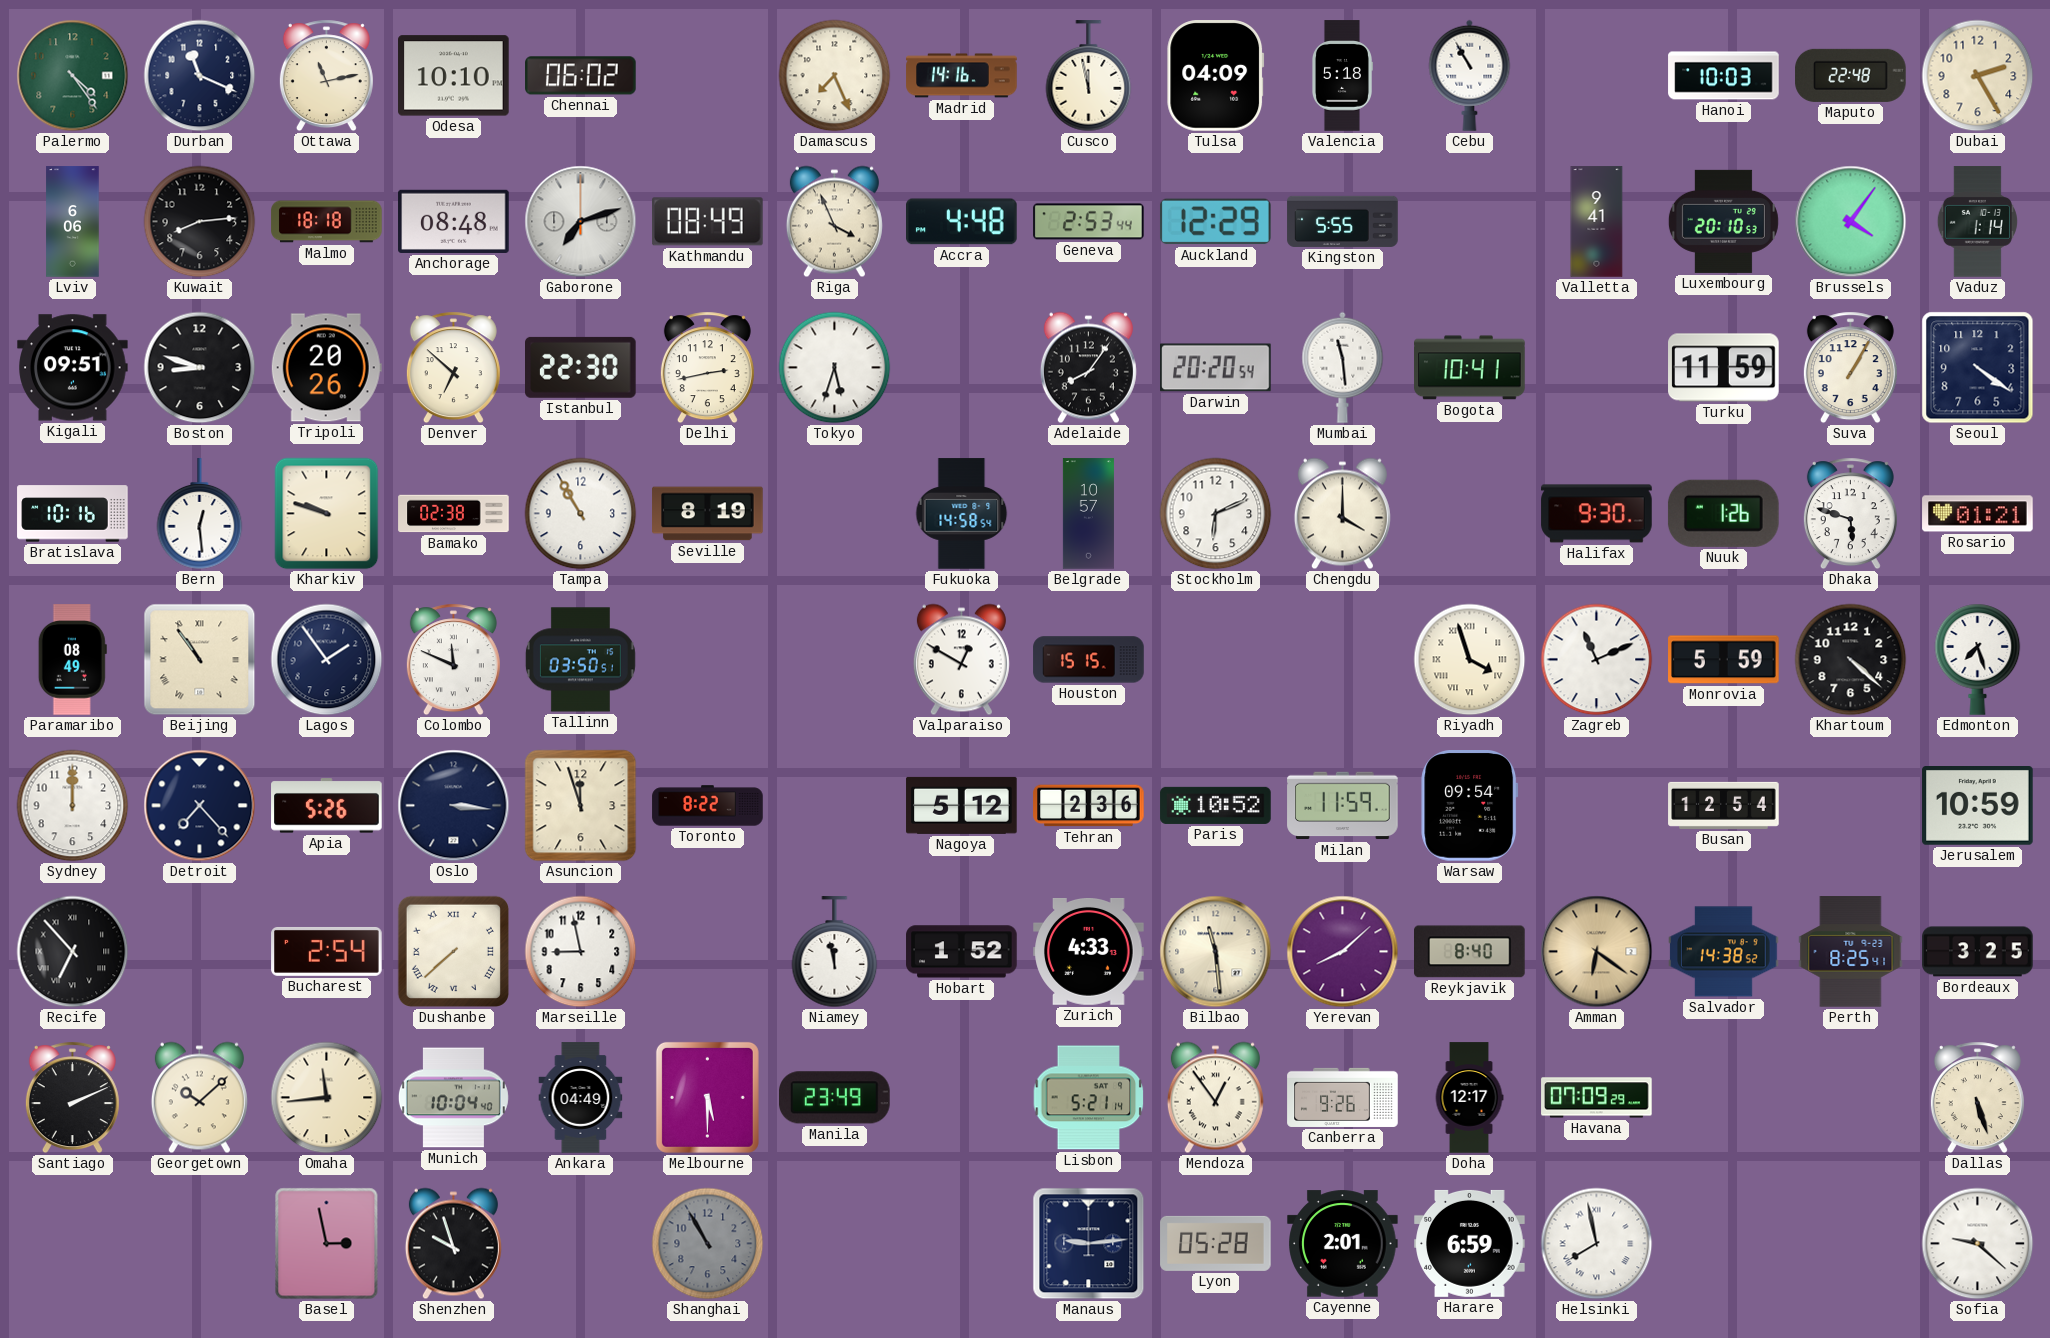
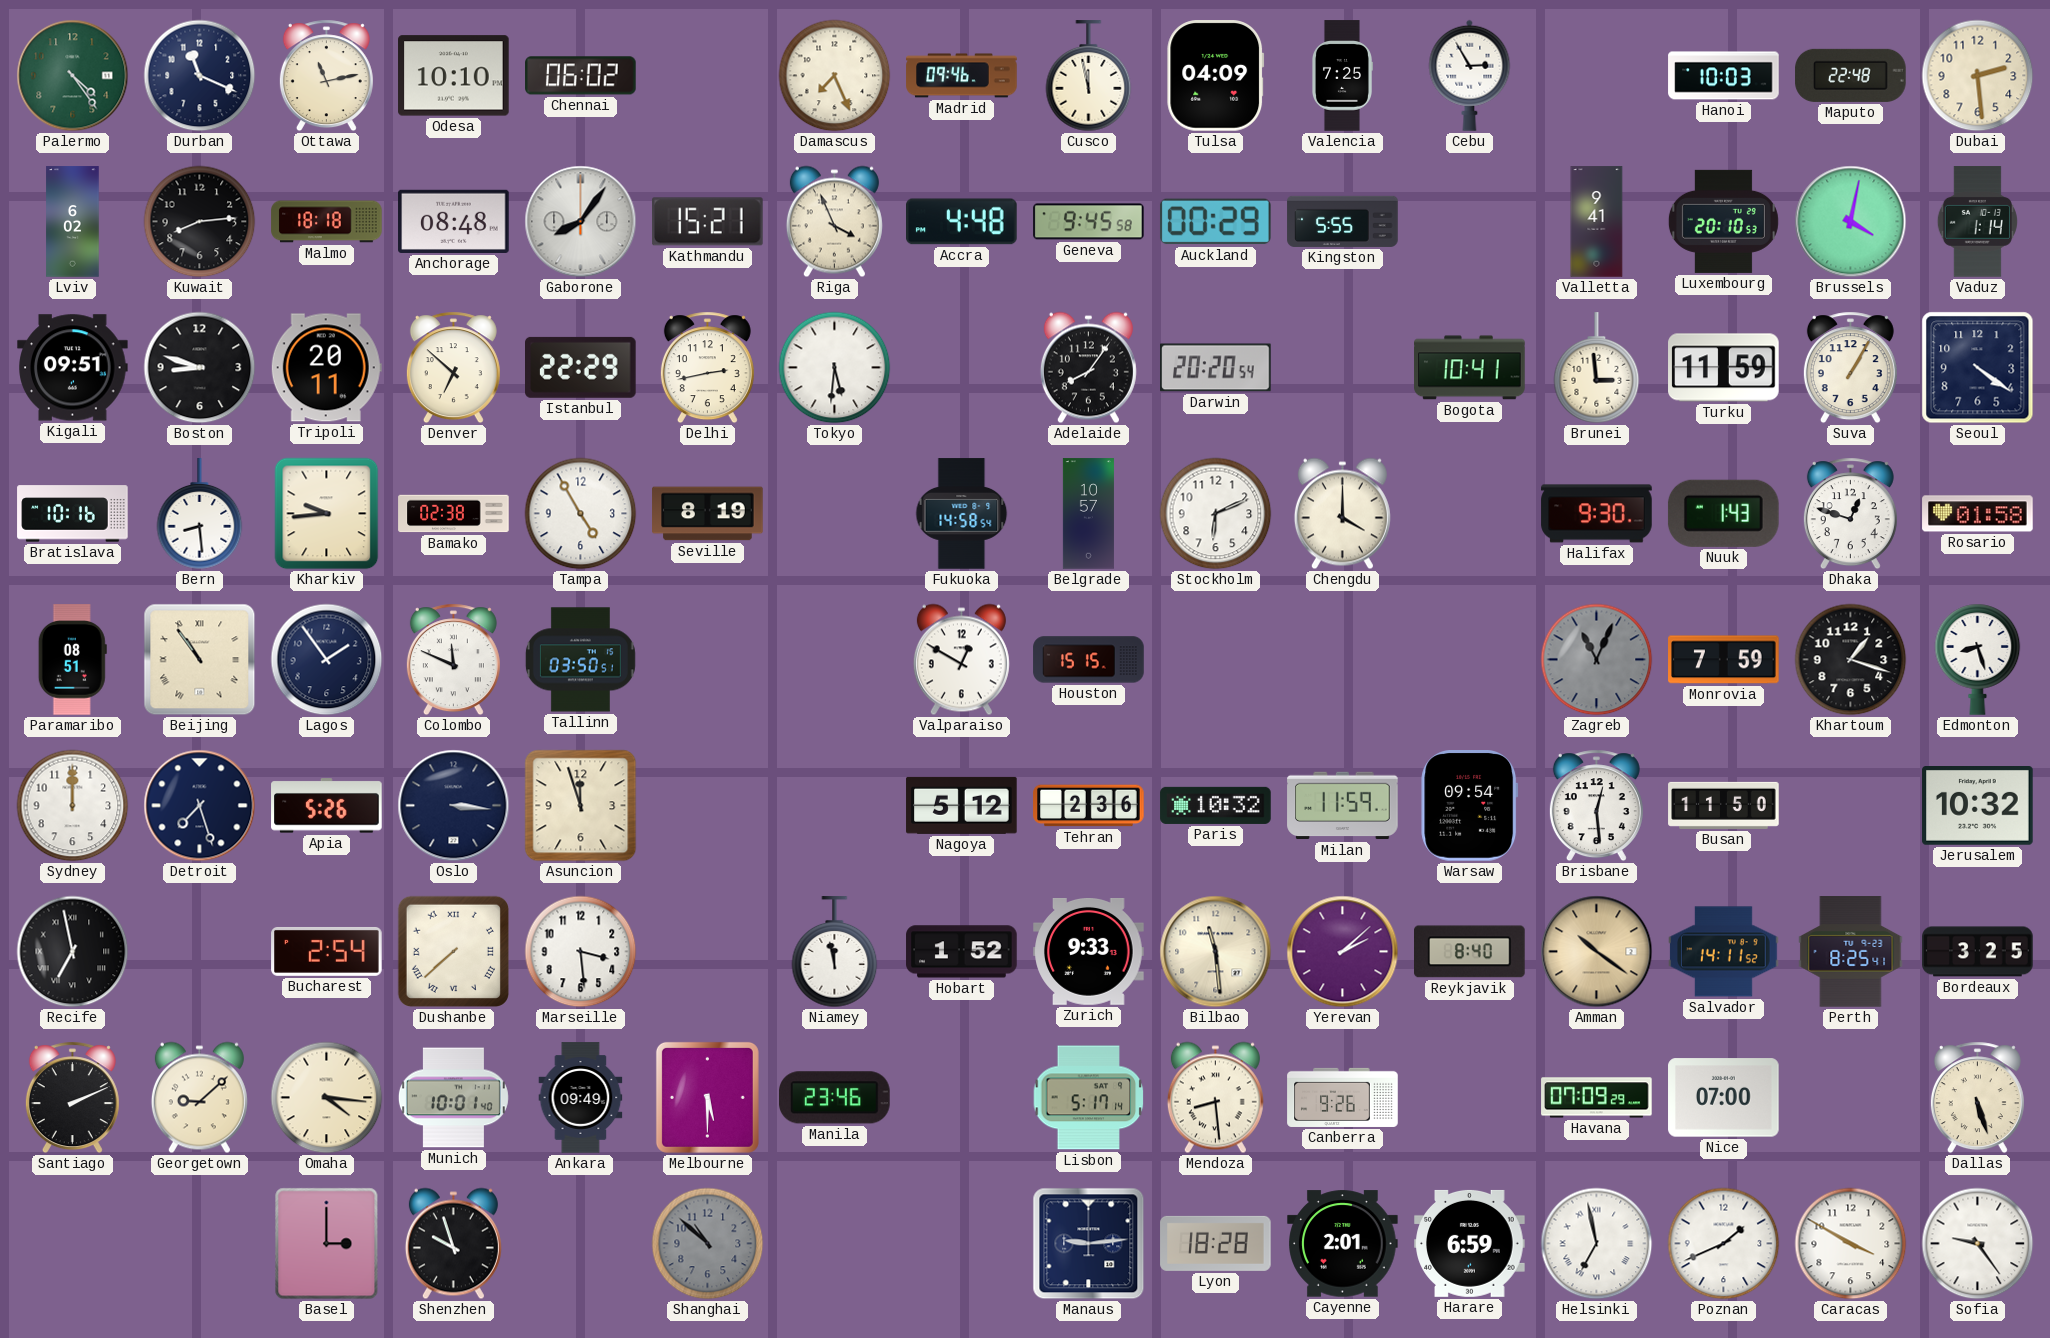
Madrid: 14:16 -> 09:46 (962, 76)
Valencia: 5:18 -> 7:25 (1341, 76)
Cebu: 10:55 -> 2:55 (1470, 75)
Dubai: 2:25 -> 2:29 (1978, 76)
Lviv: 6:06 -> 6:02 (73, 222)
Gaborone: 7:12 -> 8:06 (581, 222)
Kathmandu: 08:49 -> 15:21 (708, 222)
Geneva: 2:53 -> 9:45 (1089, 222)
Auckland: 12:29 -> 00:29 (1215, 222)
Brussels: 4:06 -> 4:02 (1851, 222)
Tripoli: 20:26 -> 20:11 (326, 368)
Istanbul: 22:30 -> 22:29 (581, 367)
Tokyo: 5:33 -> 5:31 (835, 368)
Mumbai: 11:29 -> none (1343, 367)
Brunei: none -> 2:59 (1597, 368)
Bern: 12:29 -> 8:29 (200, 514)
Kharkiv: 9:48 -> 9:44 (327, 514)
Tampa: 10:55 -> 4:55 (581, 514)
Nuuk: 1:26 -> 1:43 (1723, 513)
Dhaka: 5:48 -> 12:48 (1850, 514)
Rosario: 01:21 -> 01:58 (1978, 514)
Paramaribo: 08:49 -> 08:51 (72, 660)
Riyadh: 3:57 -> none (1470, 660)
Zagreb: 11:11 -> 11:04 (1597, 660)
Zagreb dial: white -> grey (1597, 660)
Monrovia: 5:59 -> 7:59 (1724, 660)
Khartoum: 4:22 -> 1:18 (1851, 660)
Edmonton: 7:27 -> 8:27 (1978, 659)
Detroit: 7:23 -> 7:27 (200, 806)
Toronto: 8:22 -> none (708, 806)
Paris: 10:52 -> 10:32 (1216, 805)
Brisbane: none -> 12:29 (1596, 806)
Busan: 12:54 -> 11:50 (1724, 805)
Jerusalem: 10:59 -> 10:32 (1978, 806)
Recife: 6:53 -> 6:58 (73, 952)
Marseille: 8:58 -> 3:29 (581, 952)
Zurich: 4:33 -> 9:33 (1089, 952)
Yerevan: 8:08 -> 2:08 (1343, 952)
Amman: 6:21 -> 10:21 (1597, 952)
Salvador: 14:38 -> 14:11 (1724, 952)
Georgetown: 10:08 -> 9:08 (199, 1098)
Omaha: 11:44 -> 4:16 (327, 1098)
Munich: 10:04 -> 10:01 (453, 1098)
Ankara: 04:49 -> 09:49 (581, 1098)
Manila: 23:49 -> 23:46 (835, 1098)
Lisbon: 5:21 -> 5:17 (1089, 1098)
Mendoza: 12:54 -> 8:29 (1215, 1098)
Doha: 12:17 -> none (1469, 1098)
Nice: none -> 07:00 (1724, 1098)
Basel: 2:58 -> 3:00 (327, 1244)
Shanghai: 10:55 -> 10:52 (708, 1244)
Lyon: 05:28 -> 18:28 (1216, 1243)
Helsinki: 7:58 -> 6:58 (1597, 1244)
Poznan: none -> 1:41 (1724, 1244)
Caracas: none -> 3:50 (1851, 1244)
Sofia: 9:22 -> 9:24 (1978, 1244)
